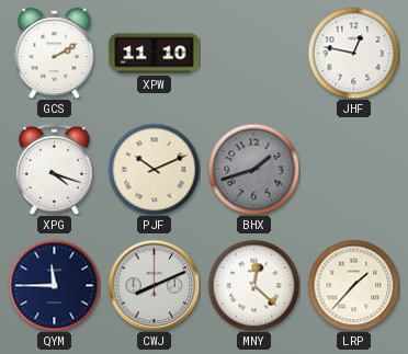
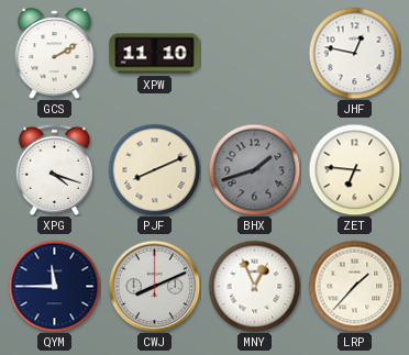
PJF: 10:11 -> 8:11 (154, 169)
ZET: none -> 6:46 (354, 169)
MNY: 12:22 -> 12:56 (254, 286)
